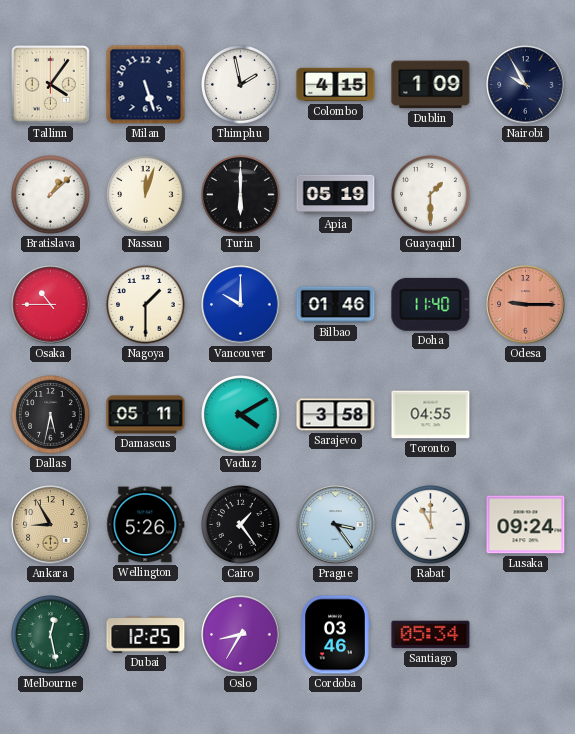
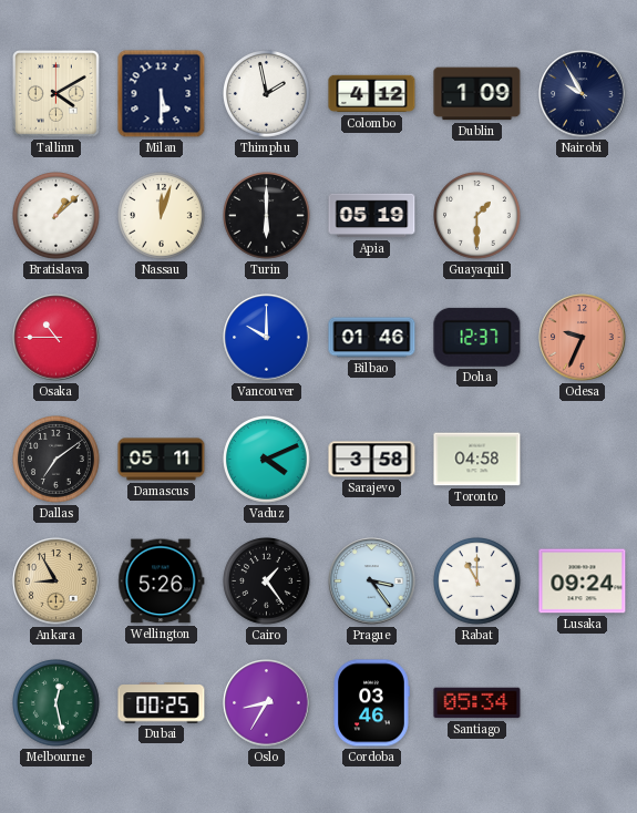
Tallinn: 4:06 -> 4:10 (56, 94)
Milan: 5:27 -> 5:30 (162, 94)
Colombo: 4:15 -> 4:12 (372, 94)
Nagoya: 1:30 -> none (146, 305)
Doha: 11:40 -> 12:37 (477, 337)
Odesa: 9:15 -> 9:34 (583, 338)
Dallas: 5:32 -> 7:09 (56, 460)
Vaduz: 4:10 -> 4:11 (267, 460)
Toronto: 04:55 -> 04:58 (477, 460)
Dubai: 12:25 -> 00:25 (162, 703)
